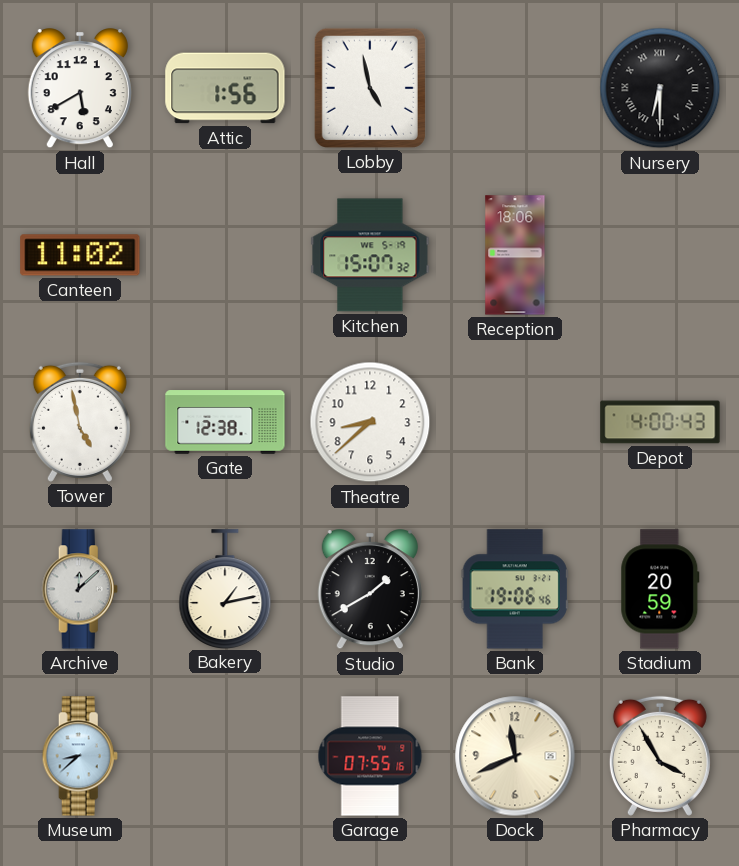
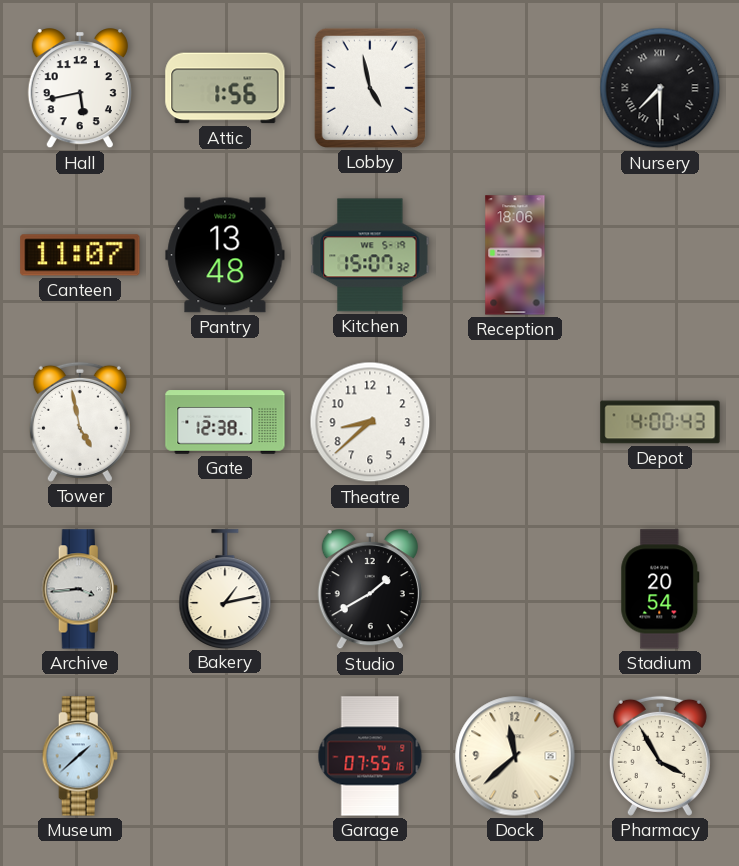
Hall: 5:40 -> 5:43 (80, 89)
Nursery: 6:30 -> 7:30 (660, 88)
Canteen: 11:02 -> 11:07 (80, 255)
Pantry: none -> 13:48 (225, 255)
Archive: 12:08 -> 3:44 (80, 589)
Bank: 19:06 -> none (515, 589)
Stadium: 20:59 -> 20:54 (660, 589)
Museum: 8:38 -> 1:38 (80, 756)
Dock: 11:41 -> 11:38 (515, 756)
